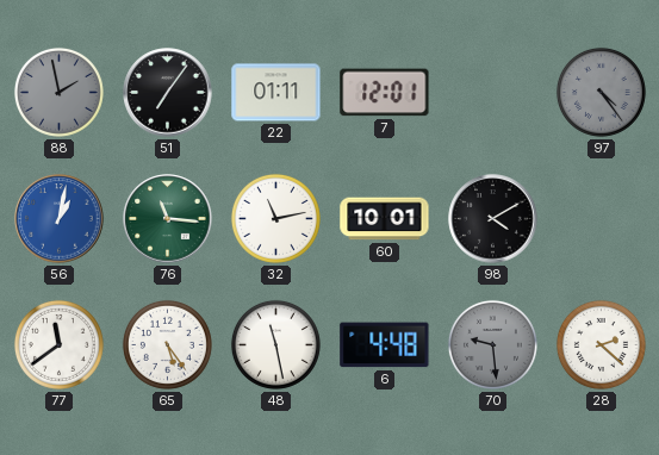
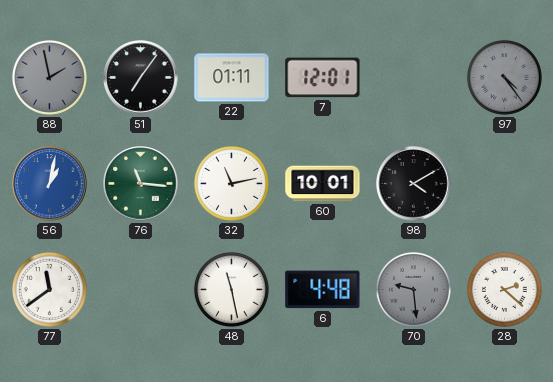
65: 5:24 -> none (167, 344)
